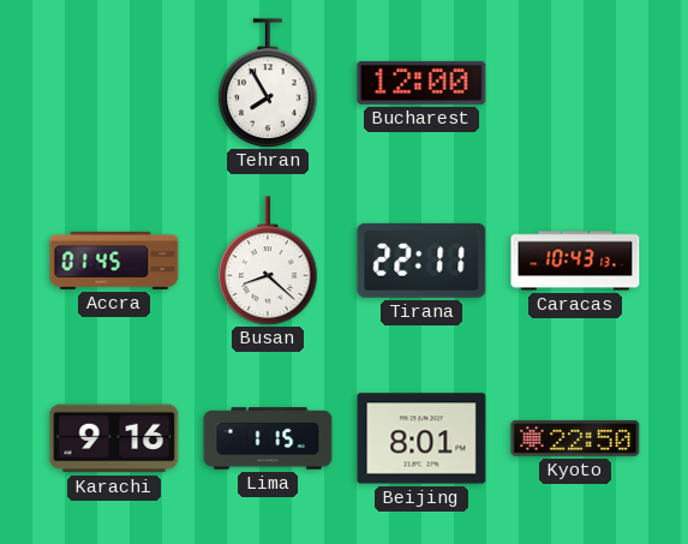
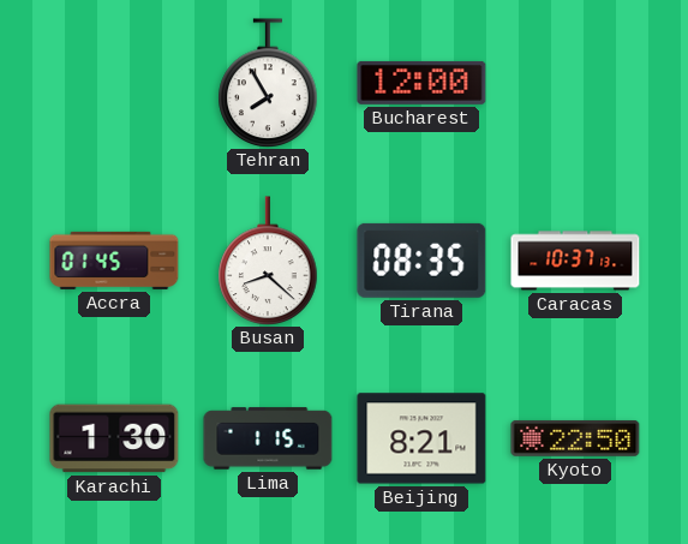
Tirana: 22:11 -> 08:35 (421, 261)
Caracas: 10:43 -> 10:37 (575, 261)
Karachi: 9:16 -> 1:30 (114, 438)
Beijing: 8:01 -> 8:21 (421, 438)
